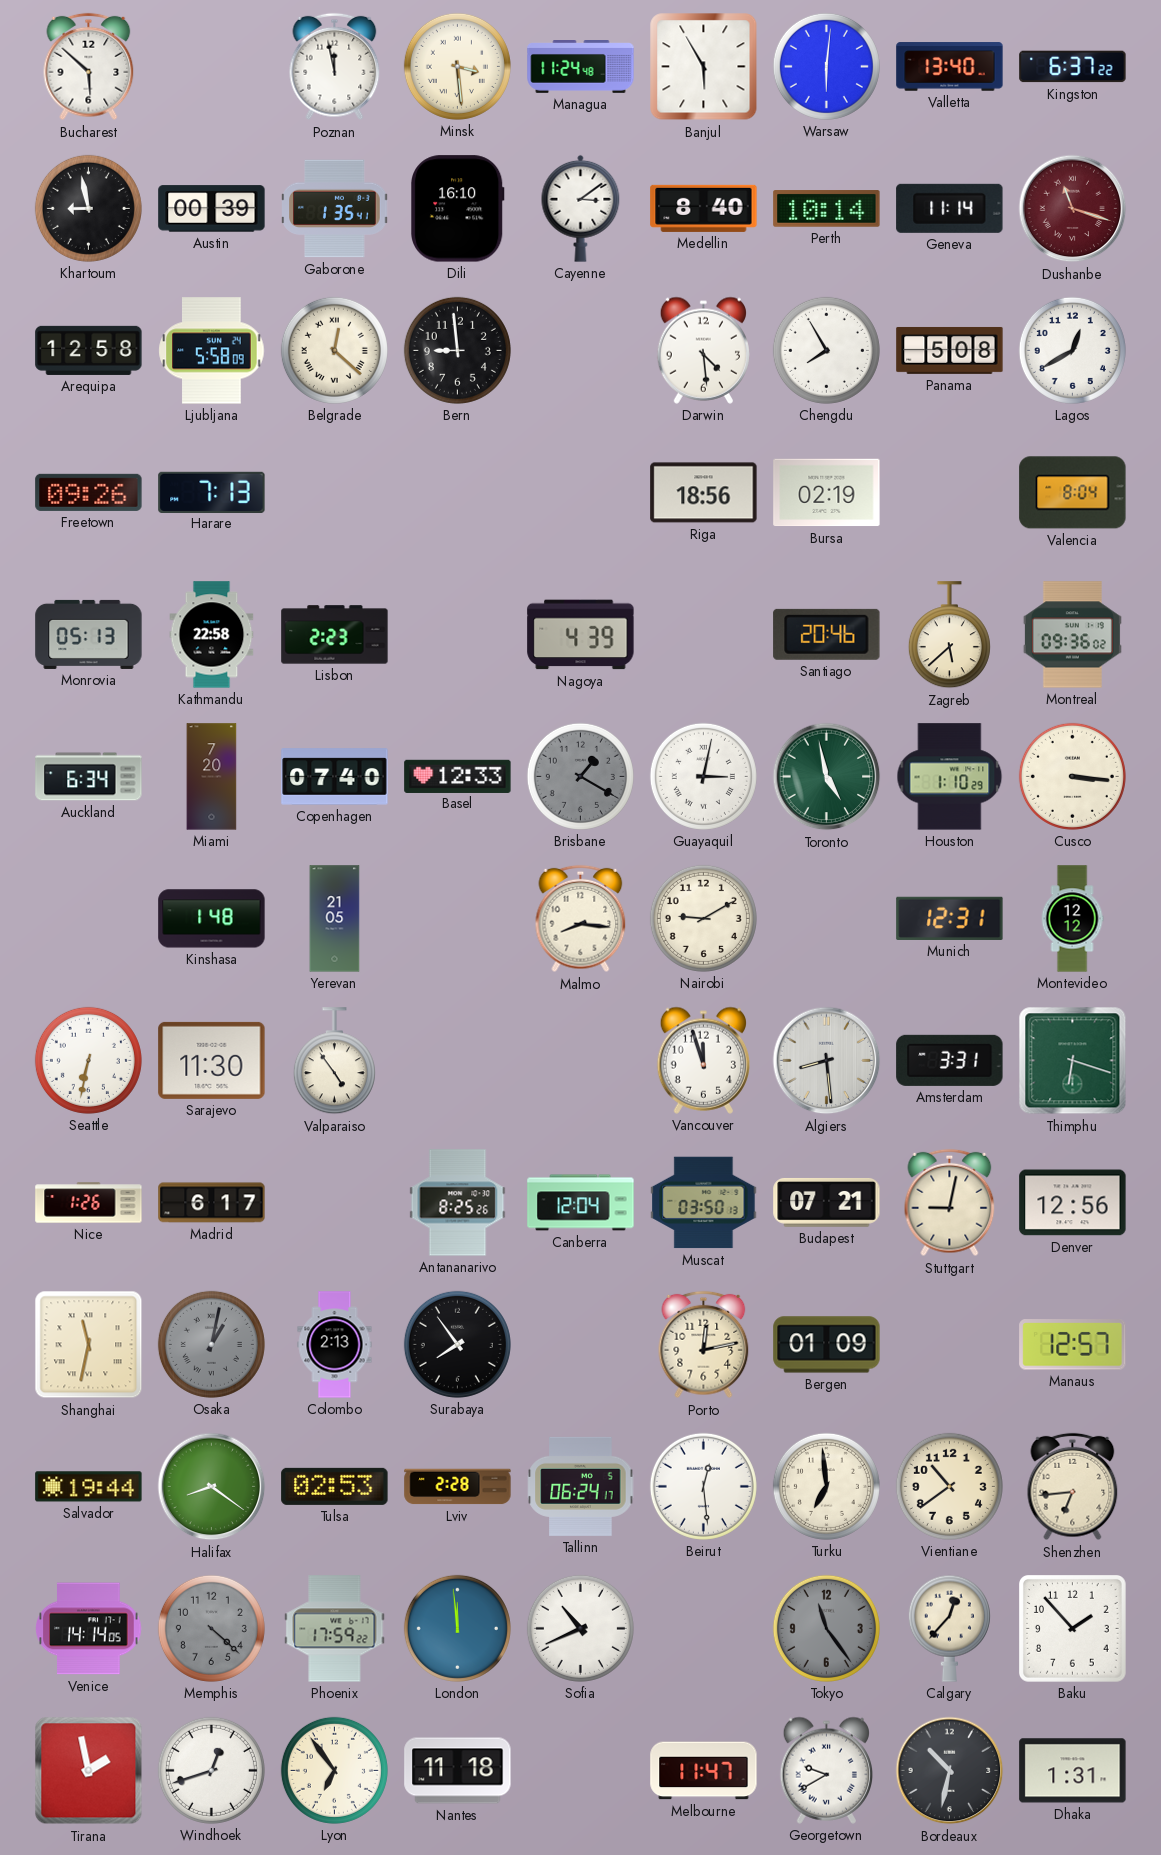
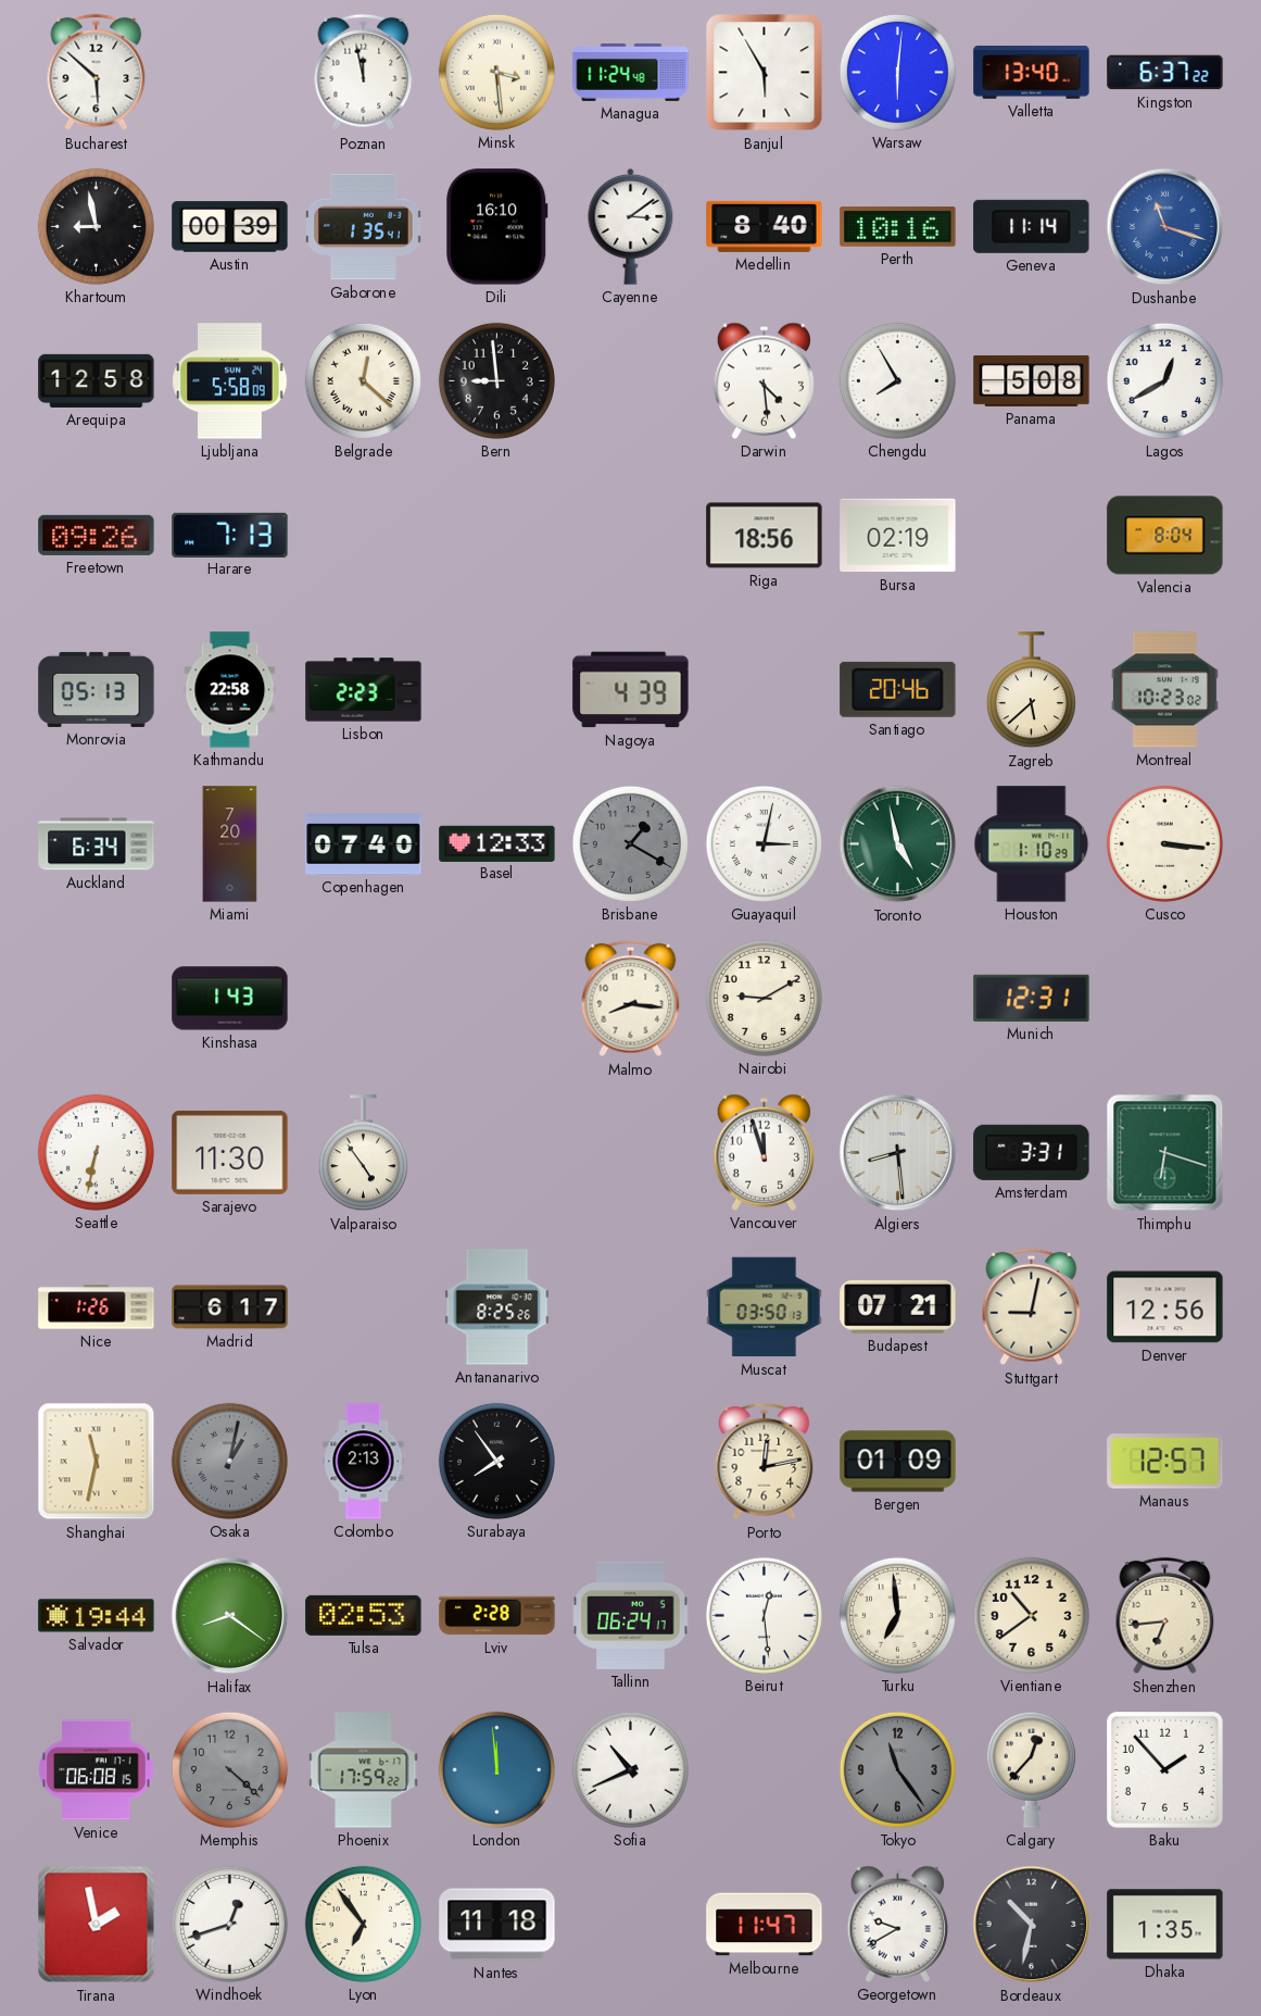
Perth: 10:14 -> 10:16 (898, 227)
Dushanbe dial: burgundy -> blue (1165, 227)
Montreal: 09:36 -> 10:23 (1164, 690)
Kinshasa: 1:48 -> 1:43 (230, 999)
Yerevan: 21:05 -> none (335, 919)
Montevideo: 12:12 -> none (1072, 919)
Canberra: 12:04 -> none (581, 1203)
Venice: 14:14 -> 06:08 (97, 1770)
Dhaka: 1:31 -> 1:35 (1165, 1925)
